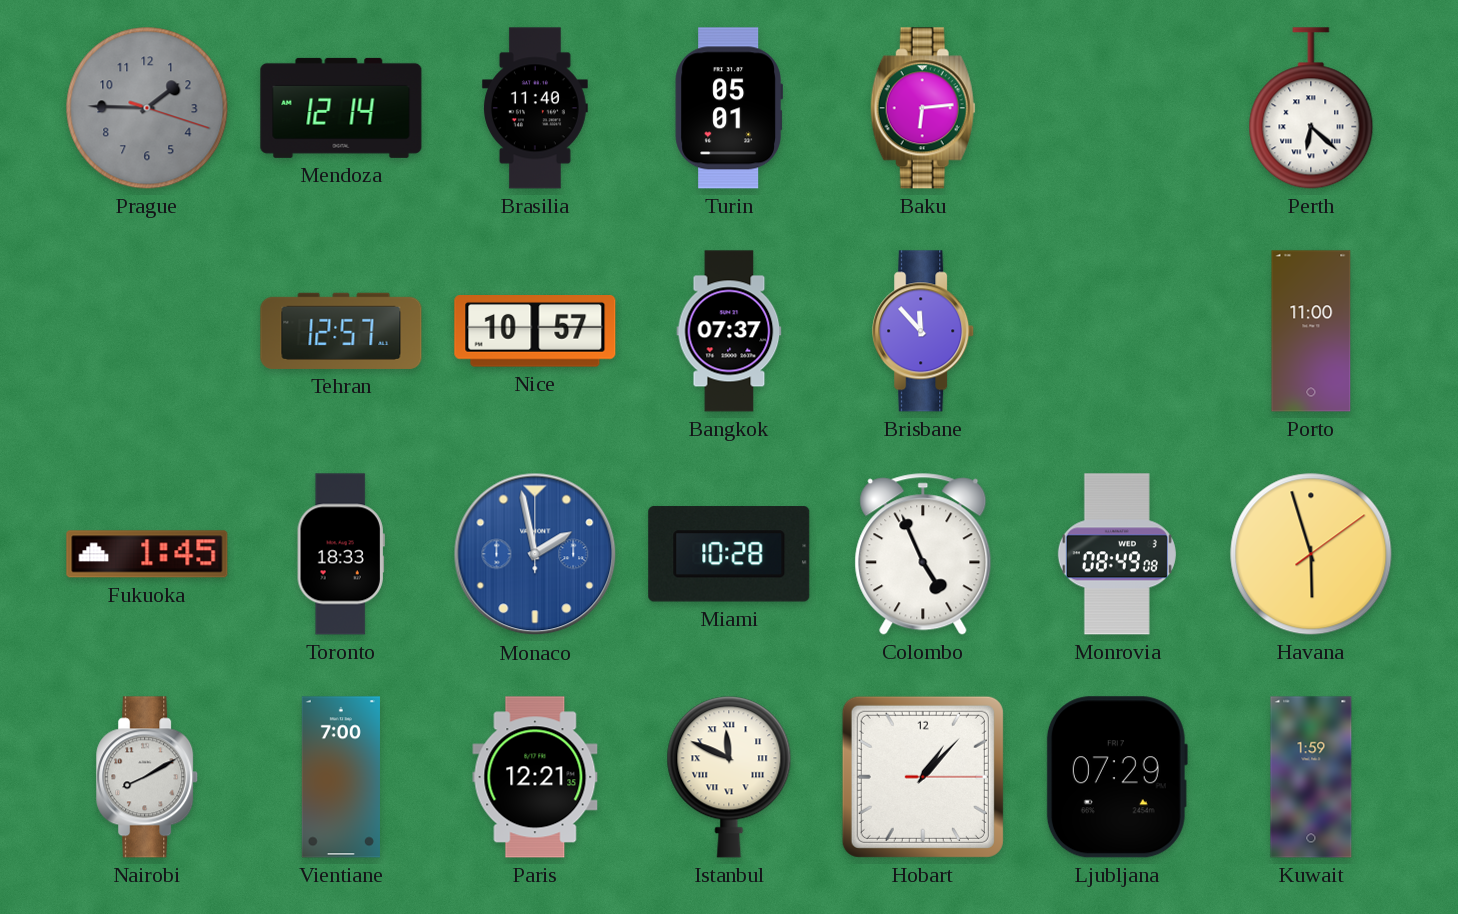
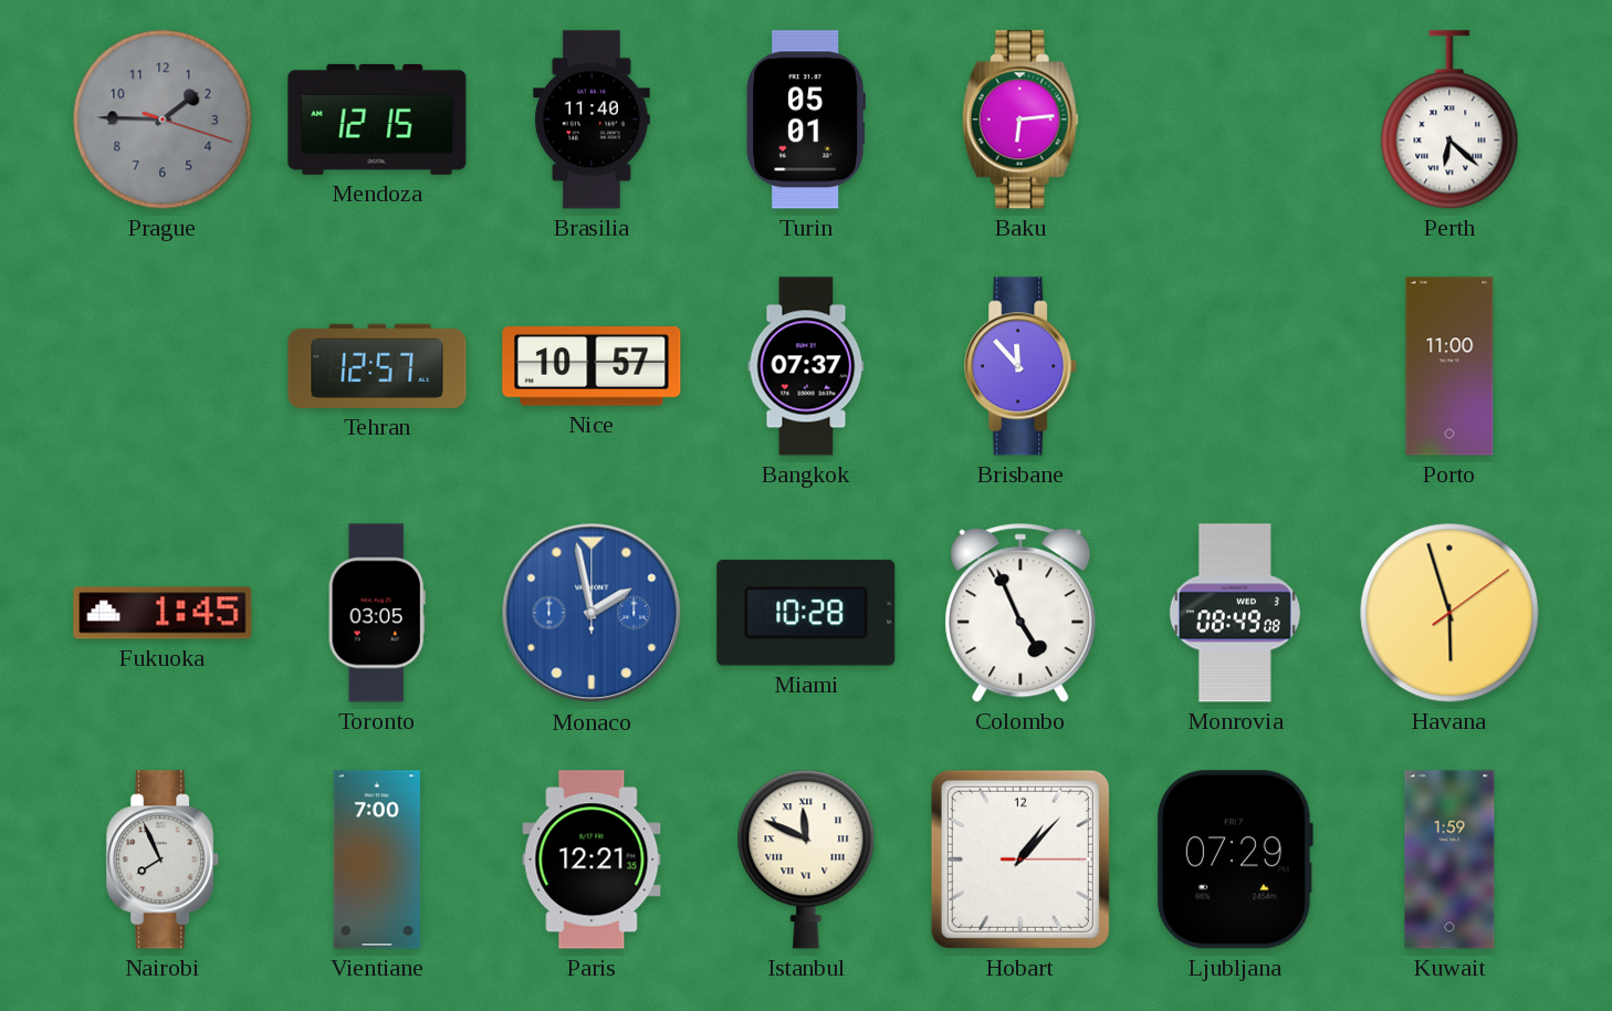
Mendoza: 12:14 -> 12:15 (377, 119)
Toronto: 18:33 -> 03:05 (377, 613)
Nairobi: 8:10 -> 7:56 (164, 859)
